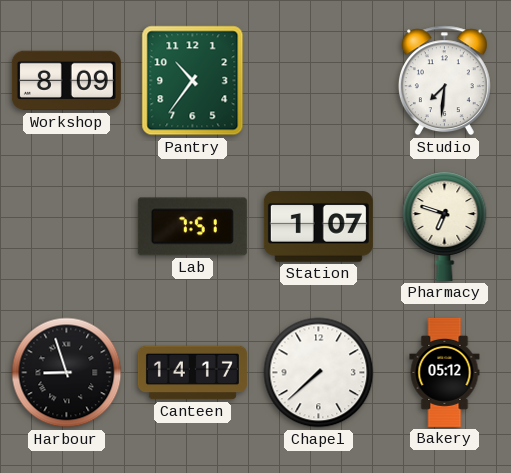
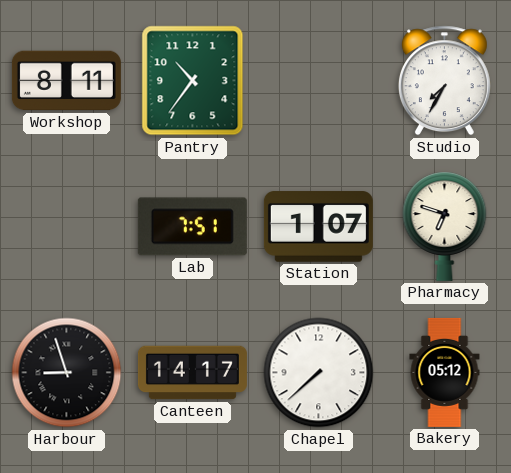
Workshop: 8:09 -> 8:11 (66, 81)
Studio: 7:31 -> 7:35 (444, 81)
